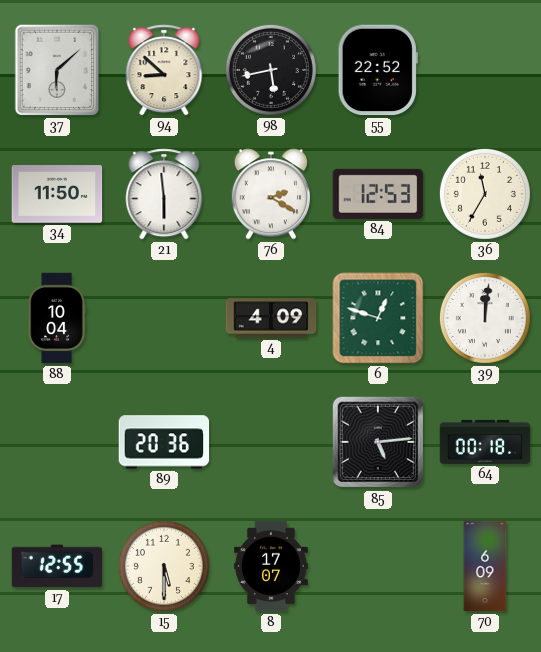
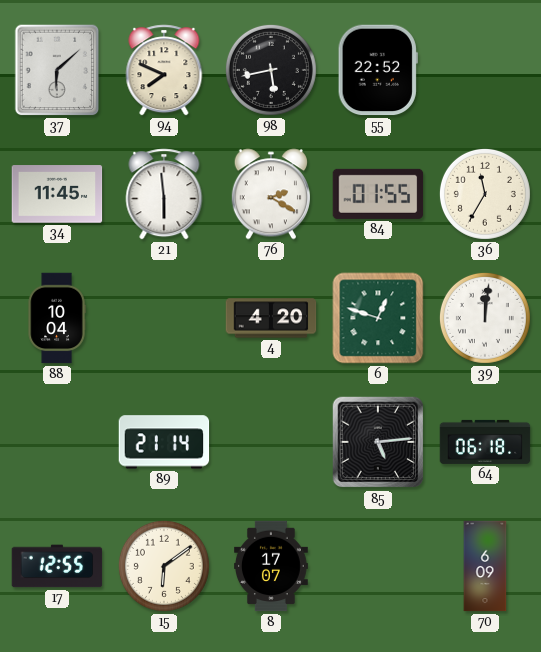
94: 8:52 -> 7:49 (164, 70)
34: 11:50 -> 11:45 (57, 194)
84: 12:53 -> 01:55 (378, 194)
4: 4:09 -> 4:20 (271, 318)
89: 20:36 -> 21:14 (164, 442)
64: 00:18 -> 06:18 (485, 442)
15: 5:30 -> 6:09 (164, 566)
